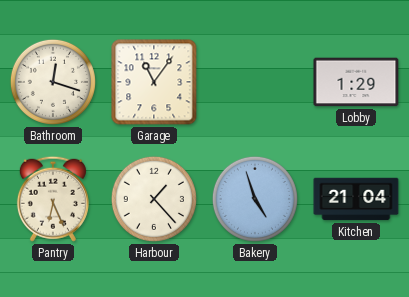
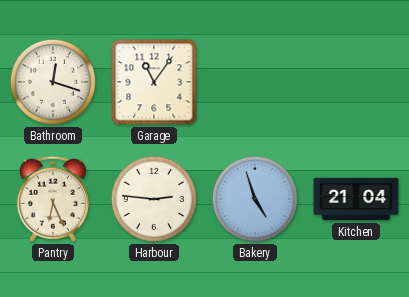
Lobby: 1:29 -> none (356, 82)
Harbour: 1:23 -> 2:46 (154, 199)
